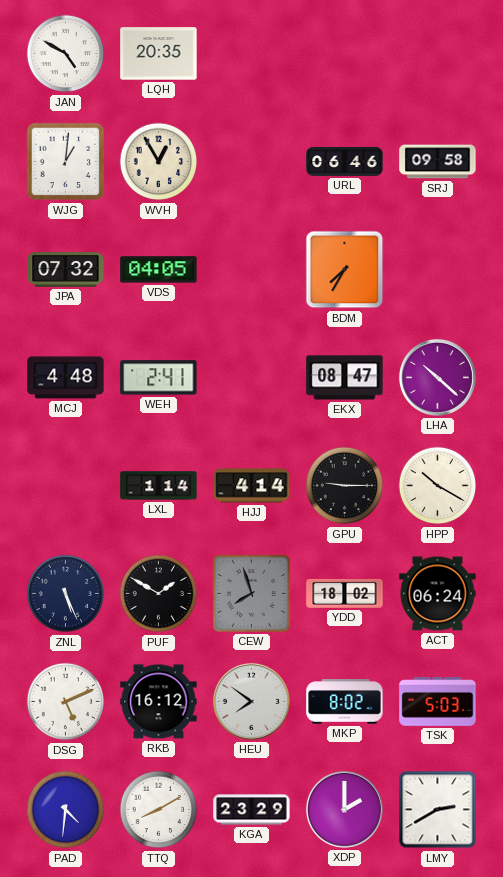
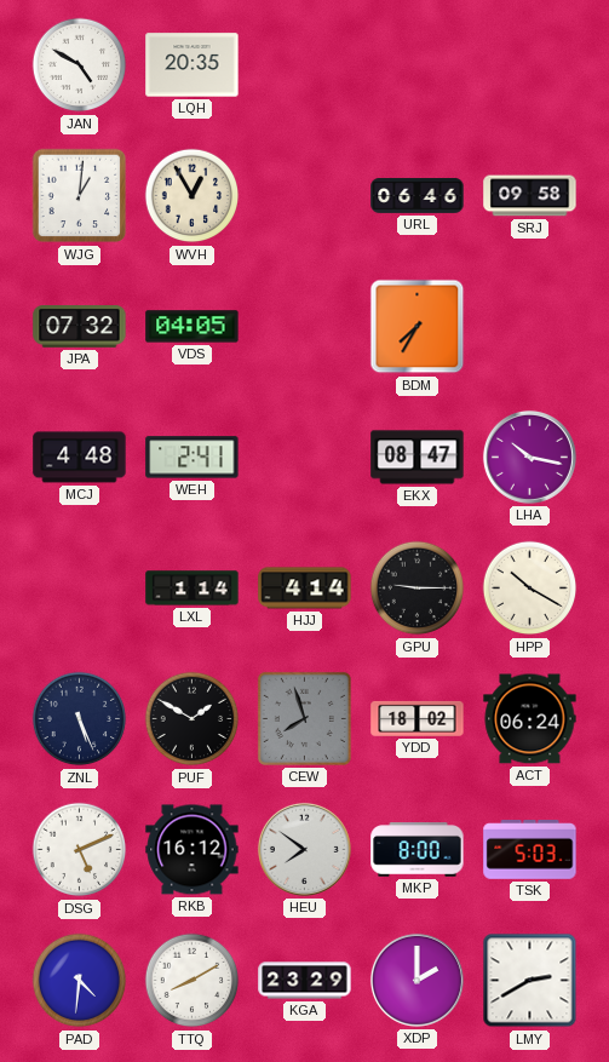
LHA: 10:22 -> 10:17 (529, 457)
MKP: 8:02 -> 8:00 (418, 850)
